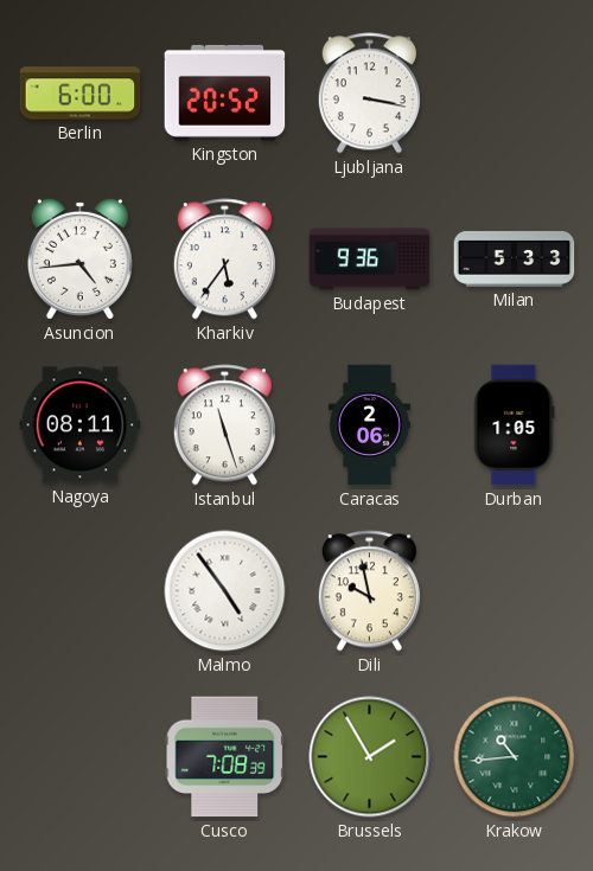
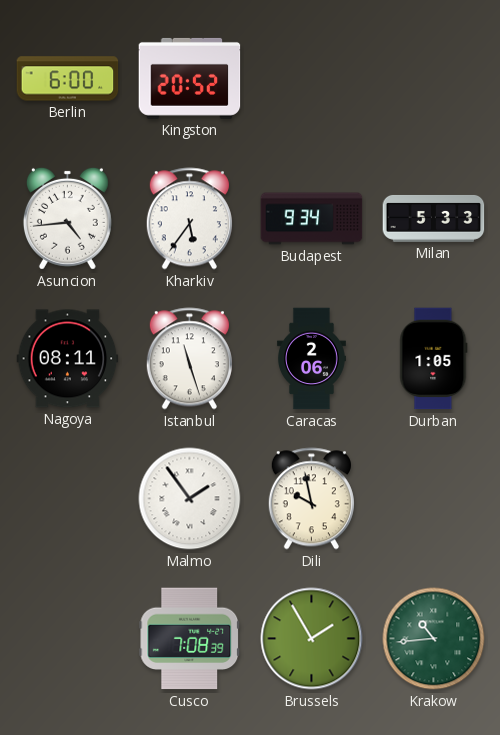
Ljubljana: 3:17 -> none (369, 94)
Budapest: 9:36 -> 9:34 (312, 219)
Malmo: 4:54 -> 1:54 (190, 499)
